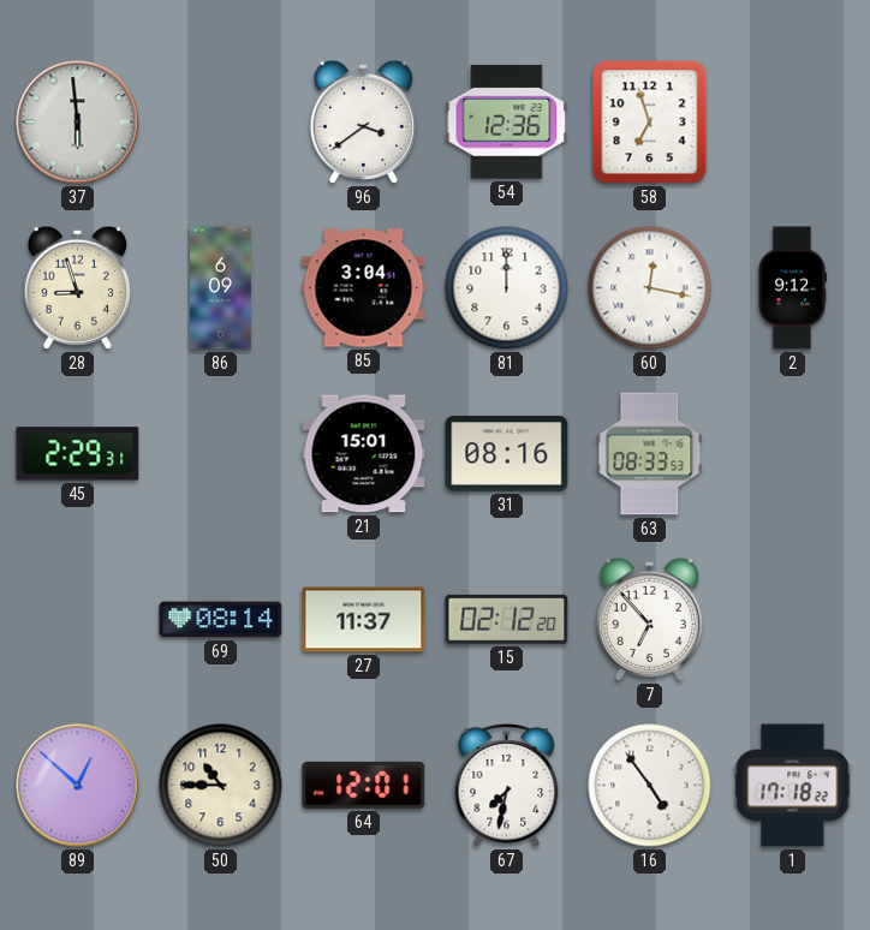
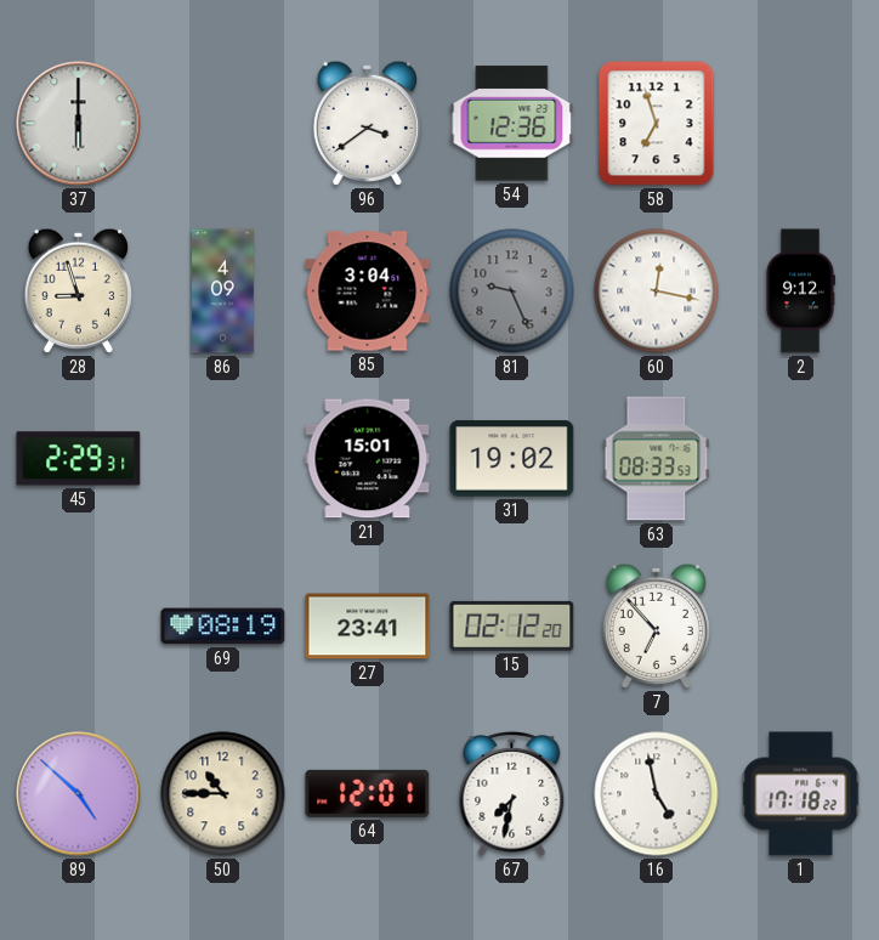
37: 5:59 -> 6:00 (79, 124)
86: 6:09 -> 4:09 (223, 291)
81: 12:00 -> 9:26 (512, 291)
81 dial: white -> grey (512, 291)
31: 08:16 -> 19:02 (512, 459)
69: 08:14 -> 08:19 (223, 627)
27: 11:37 -> 23:41 (368, 627)
89: 12:52 -> 4:52 (79, 794)
16: 4:54 -> 4:58 (657, 794)
